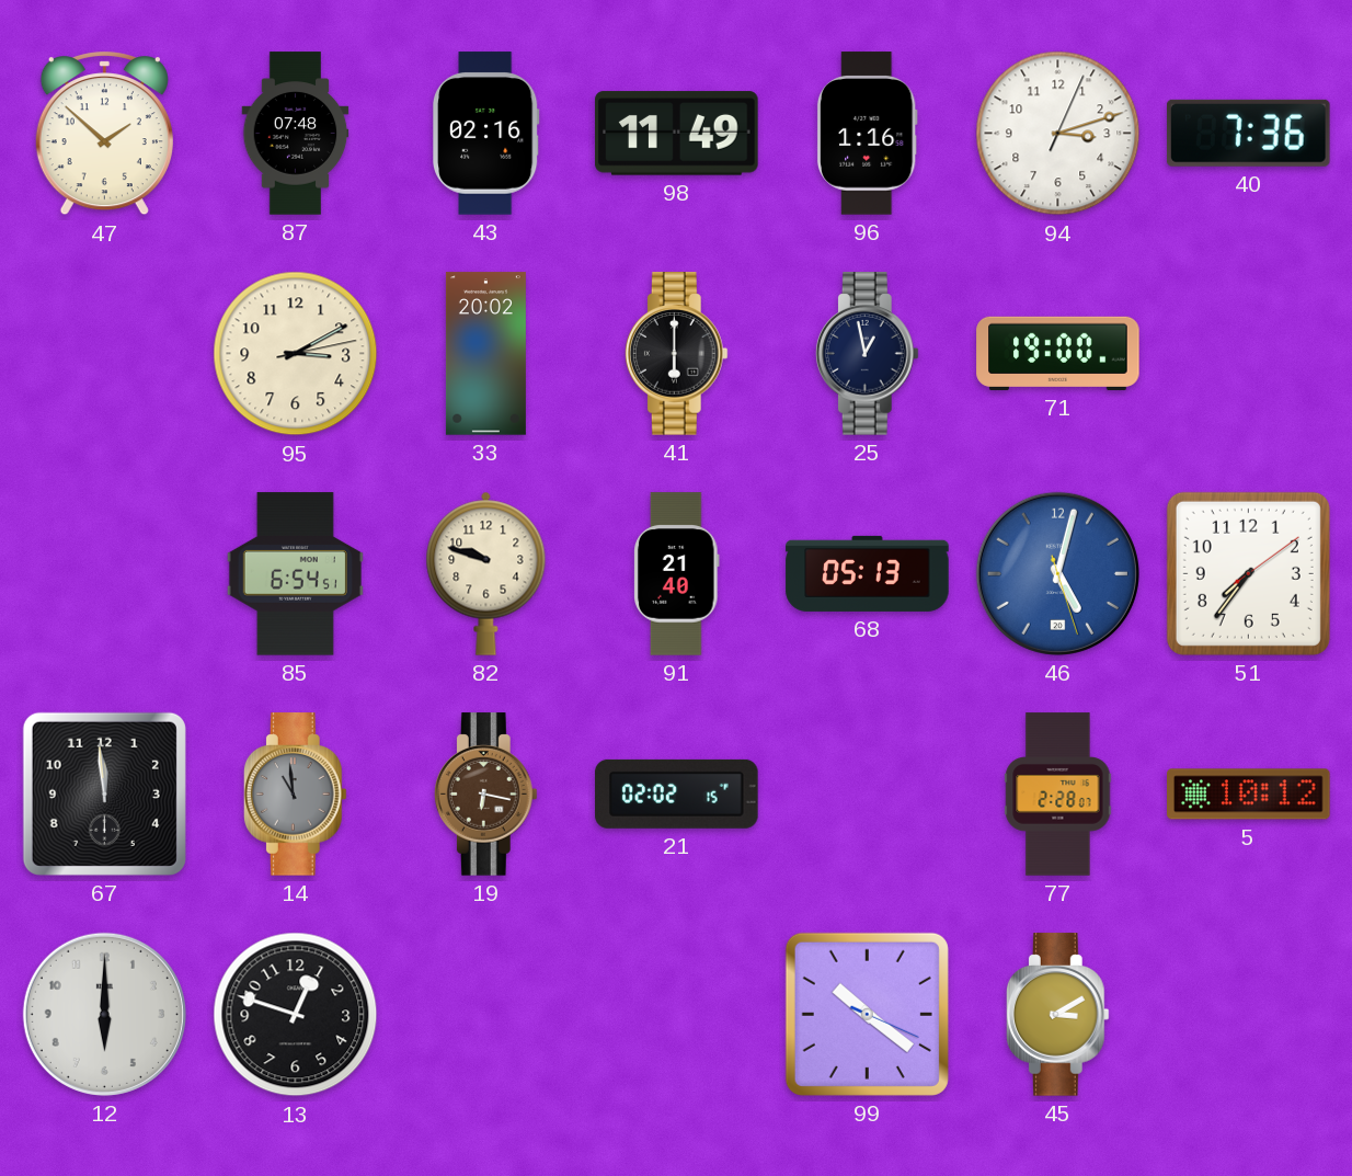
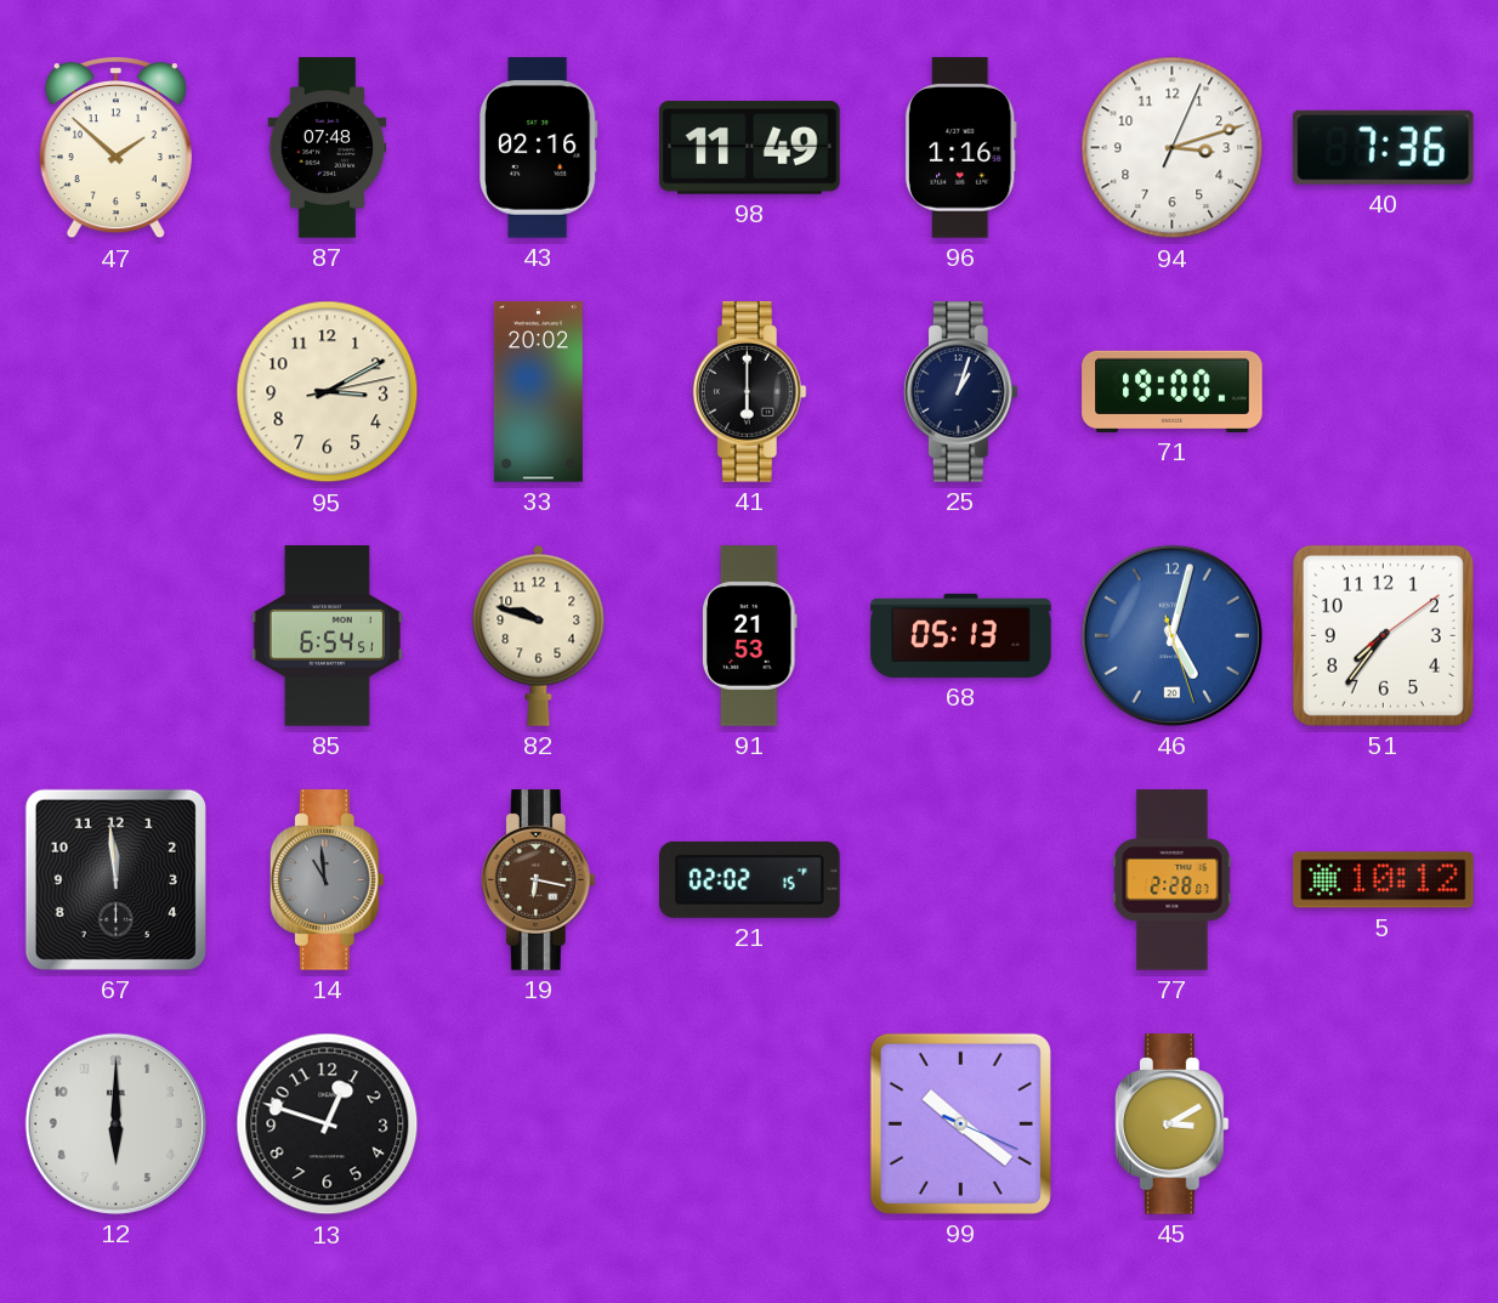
25: 12:58 -> 1:03 (960, 392)
91: 21:40 -> 21:53 (750, 636)
